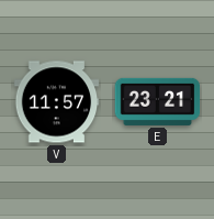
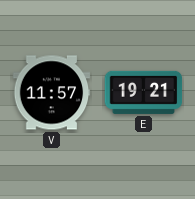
E: 23:21 -> 19:21 (144, 92)
